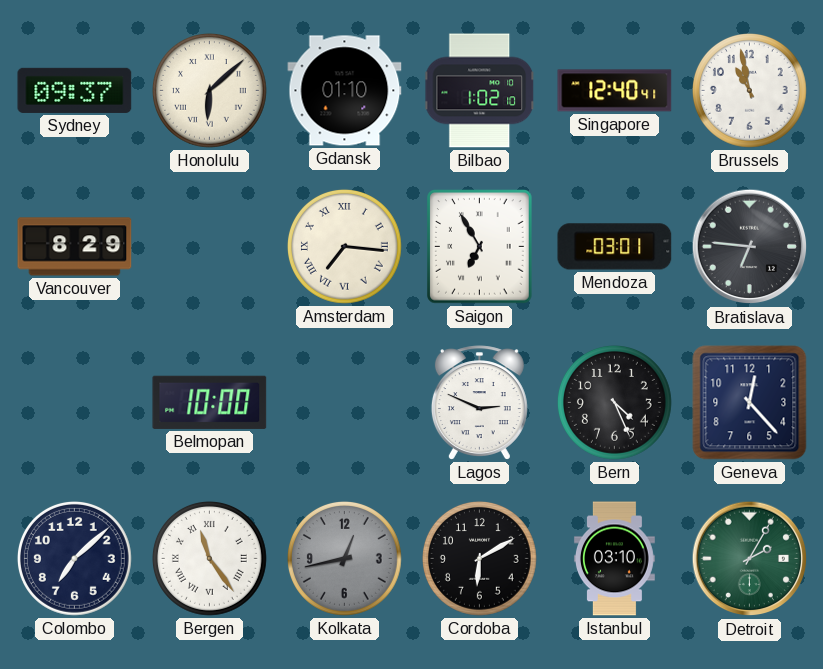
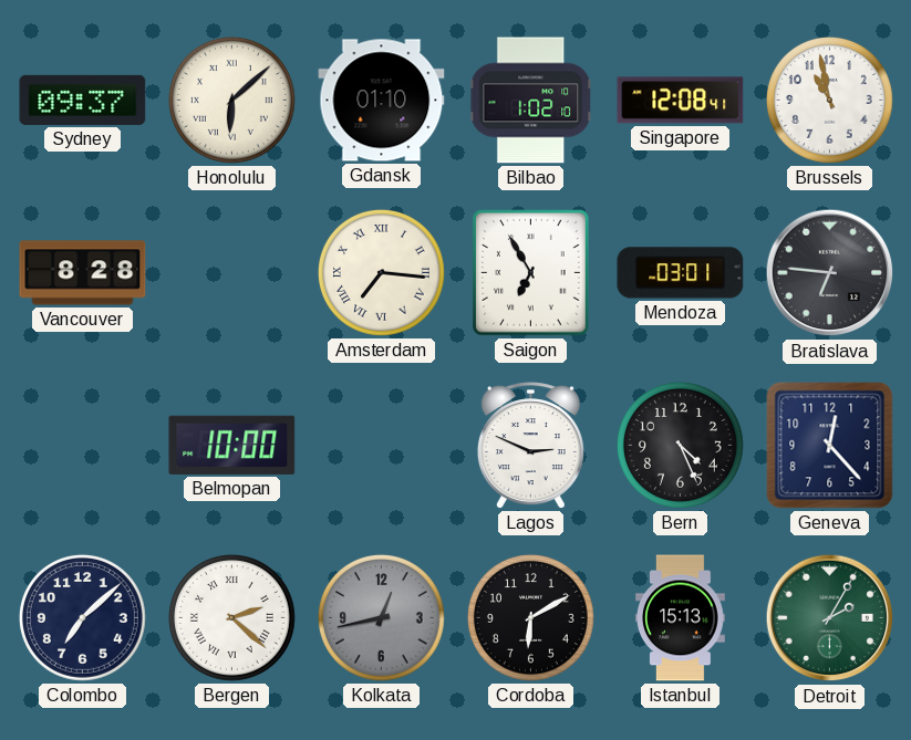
Singapore: 12:40 -> 12:08 (681, 101)
Vancouver: 8:29 -> 8:28 (83, 273)
Bergen: 11:24 -> 2:22 (231, 617)
Istanbul: 03:10 -> 15:13 (680, 618)
